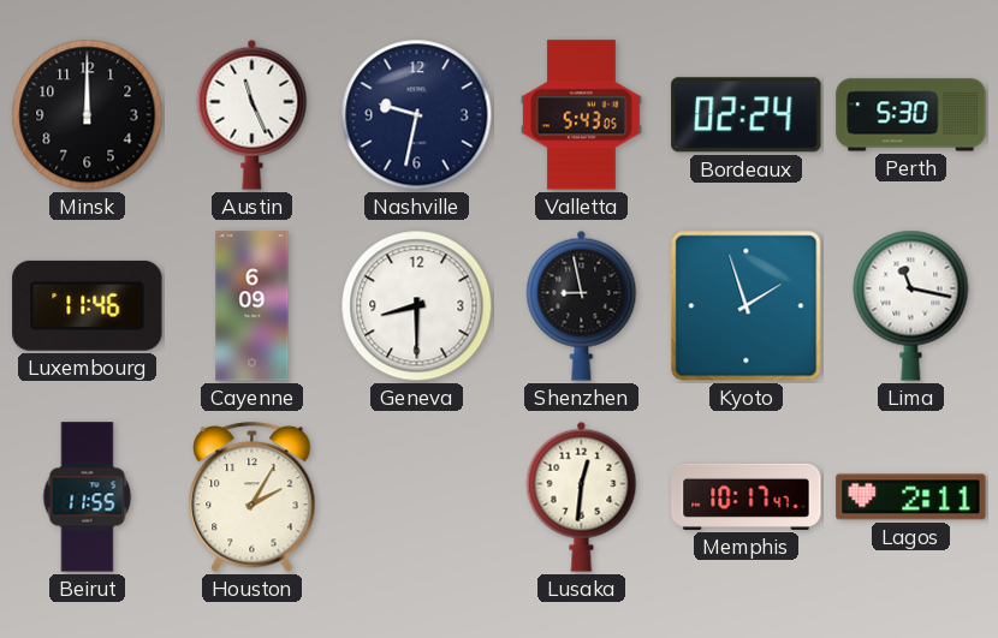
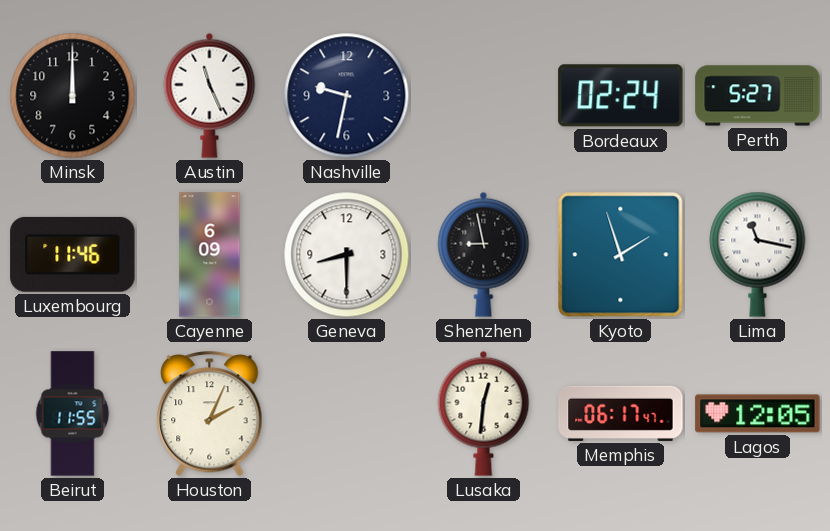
Valletta: 5:43 -> none (581, 115)
Perth: 5:30 -> 5:27 (758, 96)
Houston: 2:05 -> 2:04 (210, 414)
Memphis: 10:17 -> 06:17 (621, 413)
Lagos: 2:11 -> 12:05 (758, 414)
